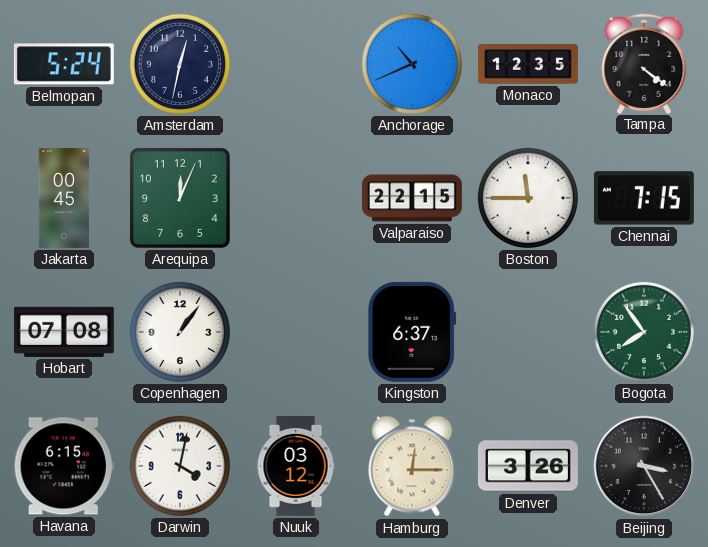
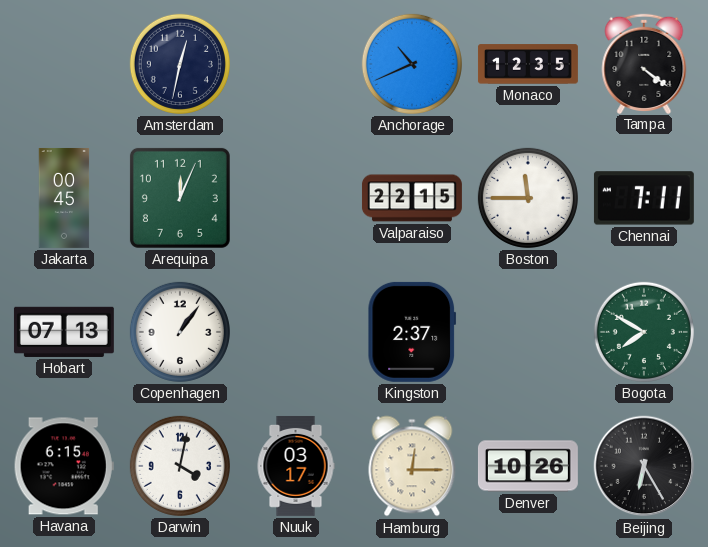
Belmopan: 5:24 -> none (64, 64)
Chennai: 7:15 -> 7:11 (644, 198)
Hobart: 07:08 -> 07:13 (64, 332)
Kingston: 6:37 -> 2:37 (412, 332)
Bogota: 7:54 -> 7:50 (644, 332)
Nuuk: 03:12 -> 03:17 (296, 466)
Denver: 3:26 -> 10:26 (528, 466)
Beijing: 3:25 -> 6:25 (644, 466)
